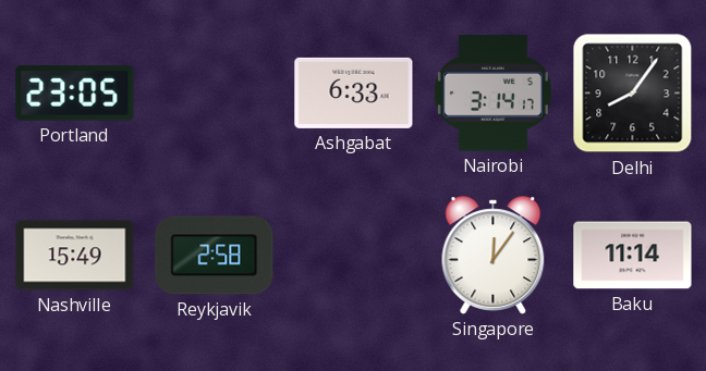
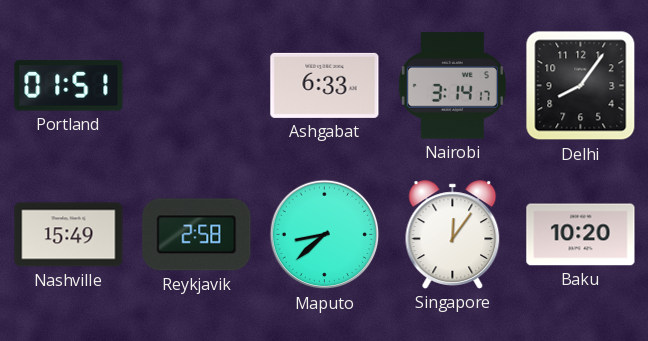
Portland: 23:05 -> 01:51 (69, 86)
Maputo: none -> 8:38 (325, 235)
Baku: 11:14 -> 10:20 (581, 235)
